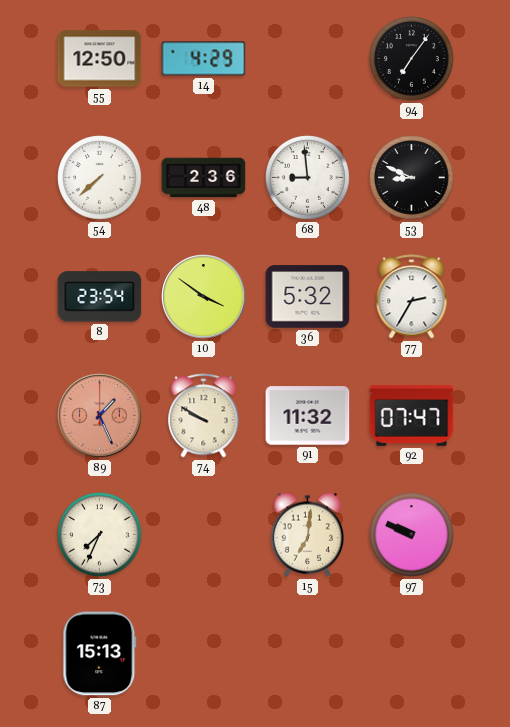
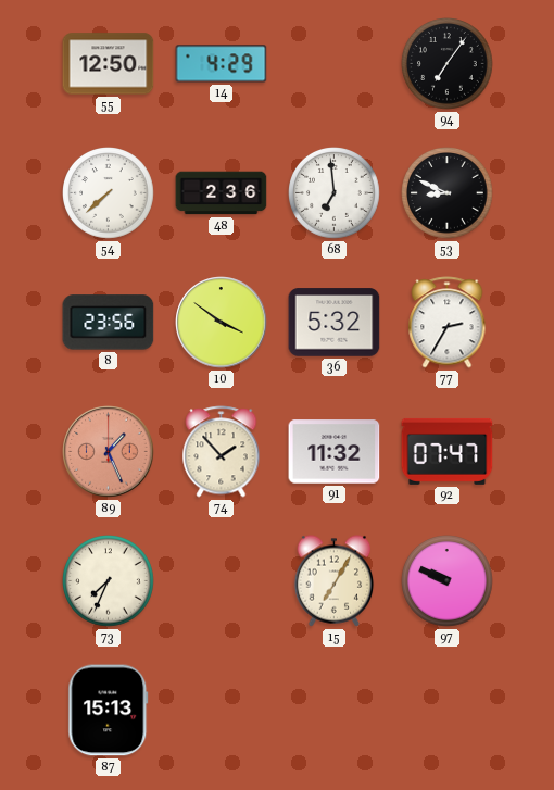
68: 8:59 -> 6:59 (335, 193)
8: 23:54 -> 23:56 (109, 323)
74: 9:50 -> 1:53 (222, 452)
15: 7:01 -> 7:05 (335, 581)
